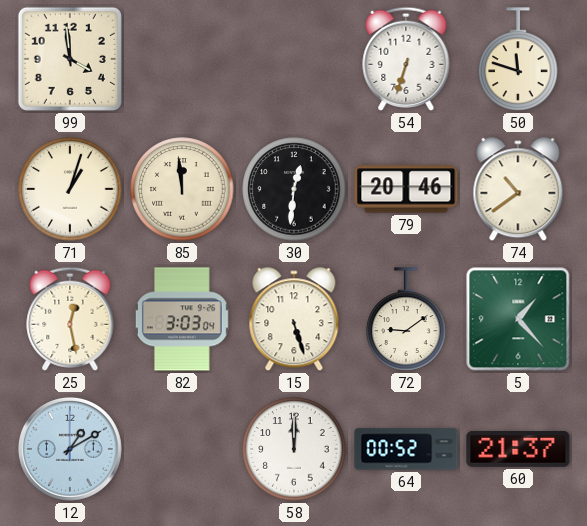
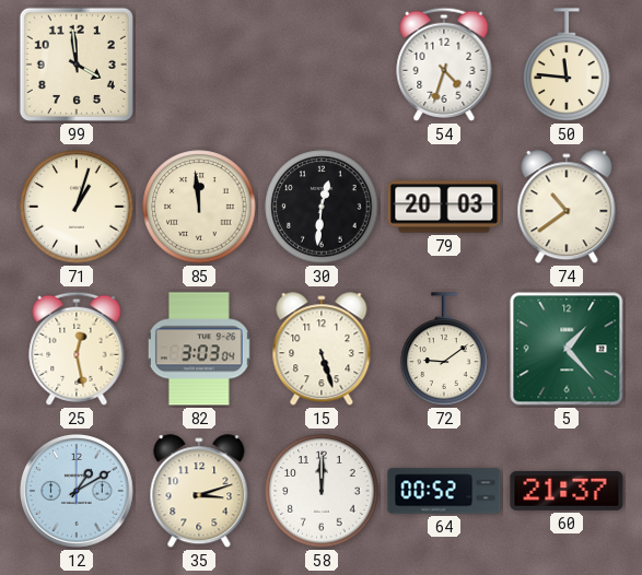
54: 6:33 -> 4:33 (444, 64)
50: 11:48 -> 11:46 (567, 64)
79: 20:46 -> 20:03 (444, 207)
35: none -> 3:12 (199, 492)
